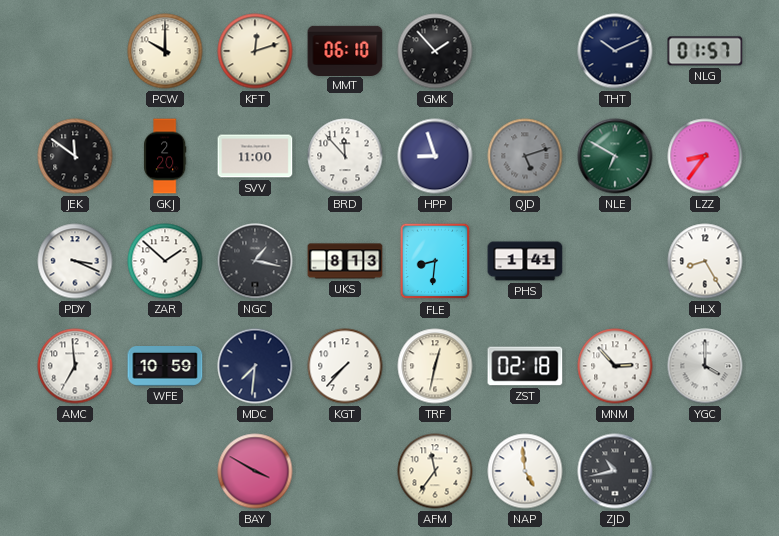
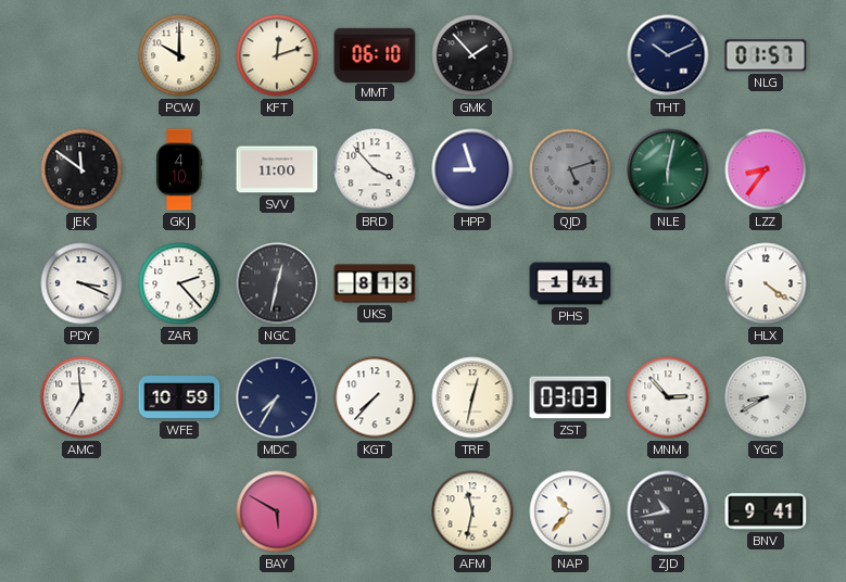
GKJ: 2:20 -> 4:10 (179, 169)
BRD: 11:53 -> 3:53 (375, 169)
NLE: 6:50 -> 6:02 (668, 169)
ZAR: 1:52 -> 2:23 (179, 283)
NGC: 1:17 -> 12:32 (277, 283)
FLE: 8:31 -> none (435, 261)
HLX: 8:25 -> 4:21 (766, 283)
MDC: 7:31 -> 7:35 (277, 397)
ZST: 02:18 -> 03:03 (570, 397)
YGC: 4:00 -> 8:40 (766, 397)
BAY: 3:50 -> 5:50 (277, 511)
AFM: 11:36 -> 11:32 (472, 511)
NAP: 4:59 -> 10:37 (570, 511)
BNV: none -> 9:41 (766, 511)
